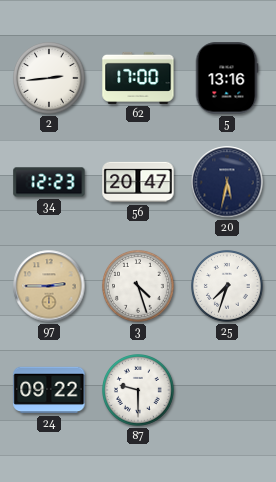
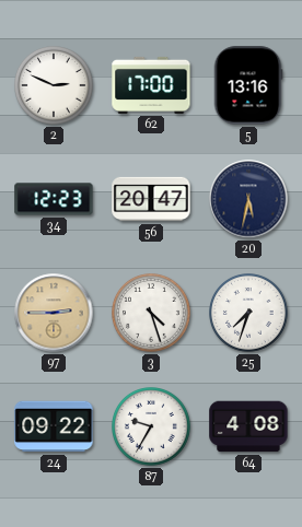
2: 2:44 -> 2:49 (55, 86)
87: 9:30 -> 9:35 (152, 428)
64: none -> 4:08 (248, 426)
